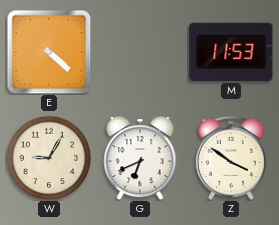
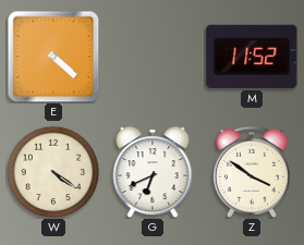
M: 11:53 -> 11:52 (252, 57)
W: 9:05 -> 4:21 (53, 172)
